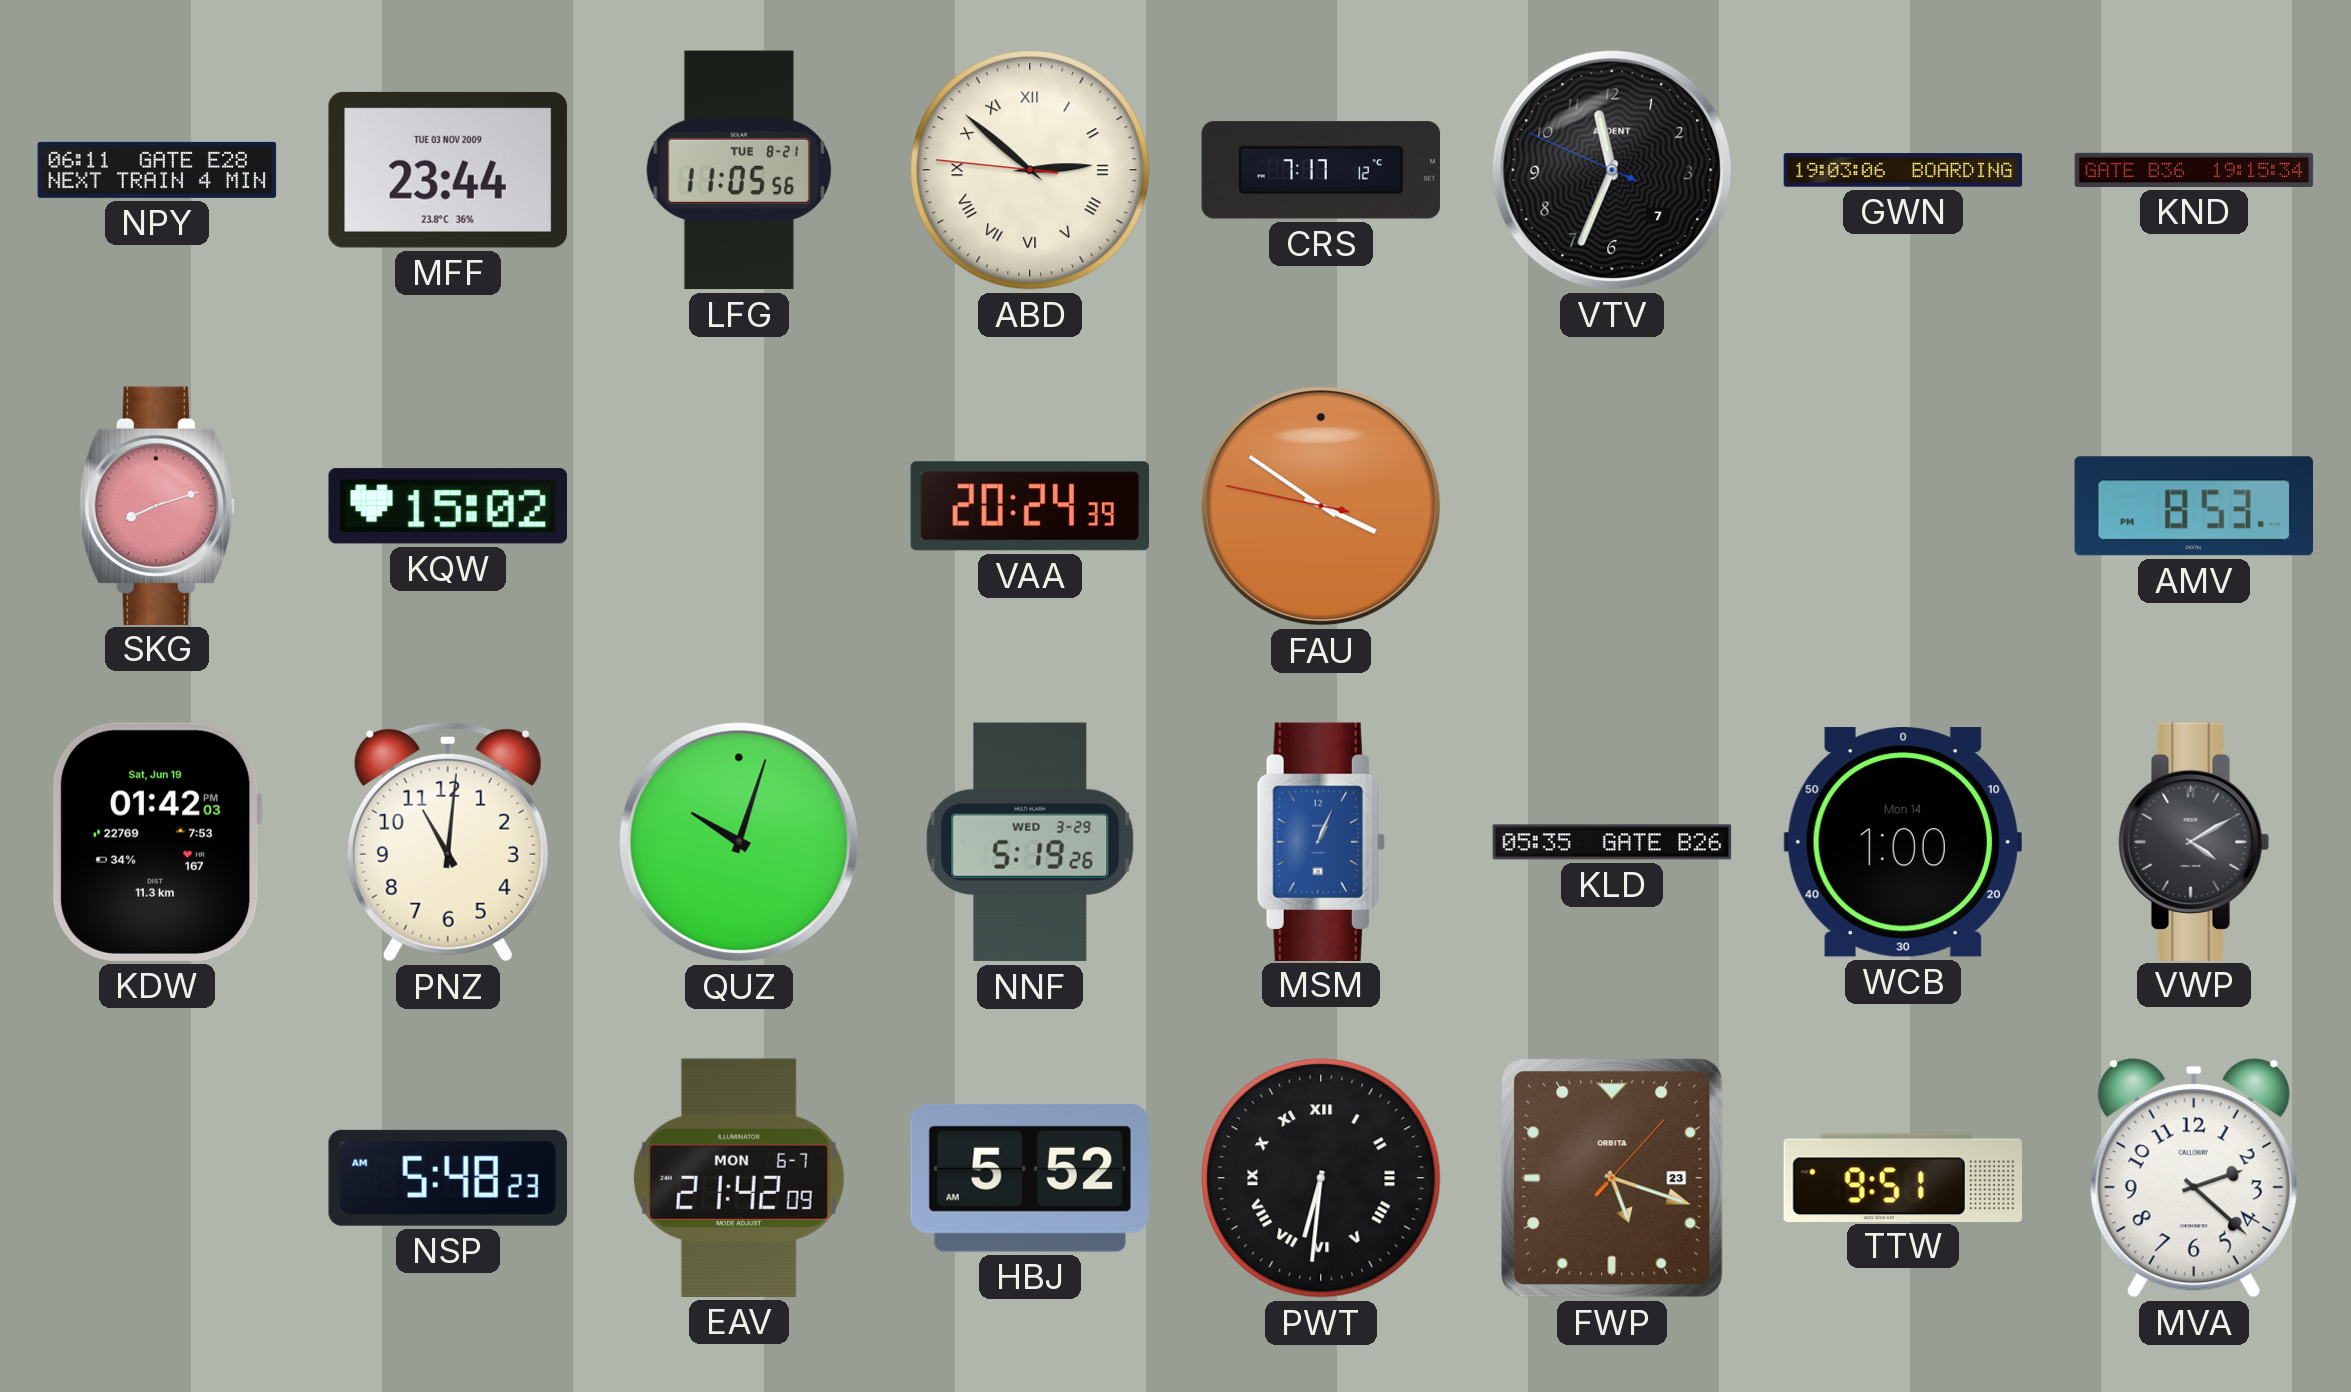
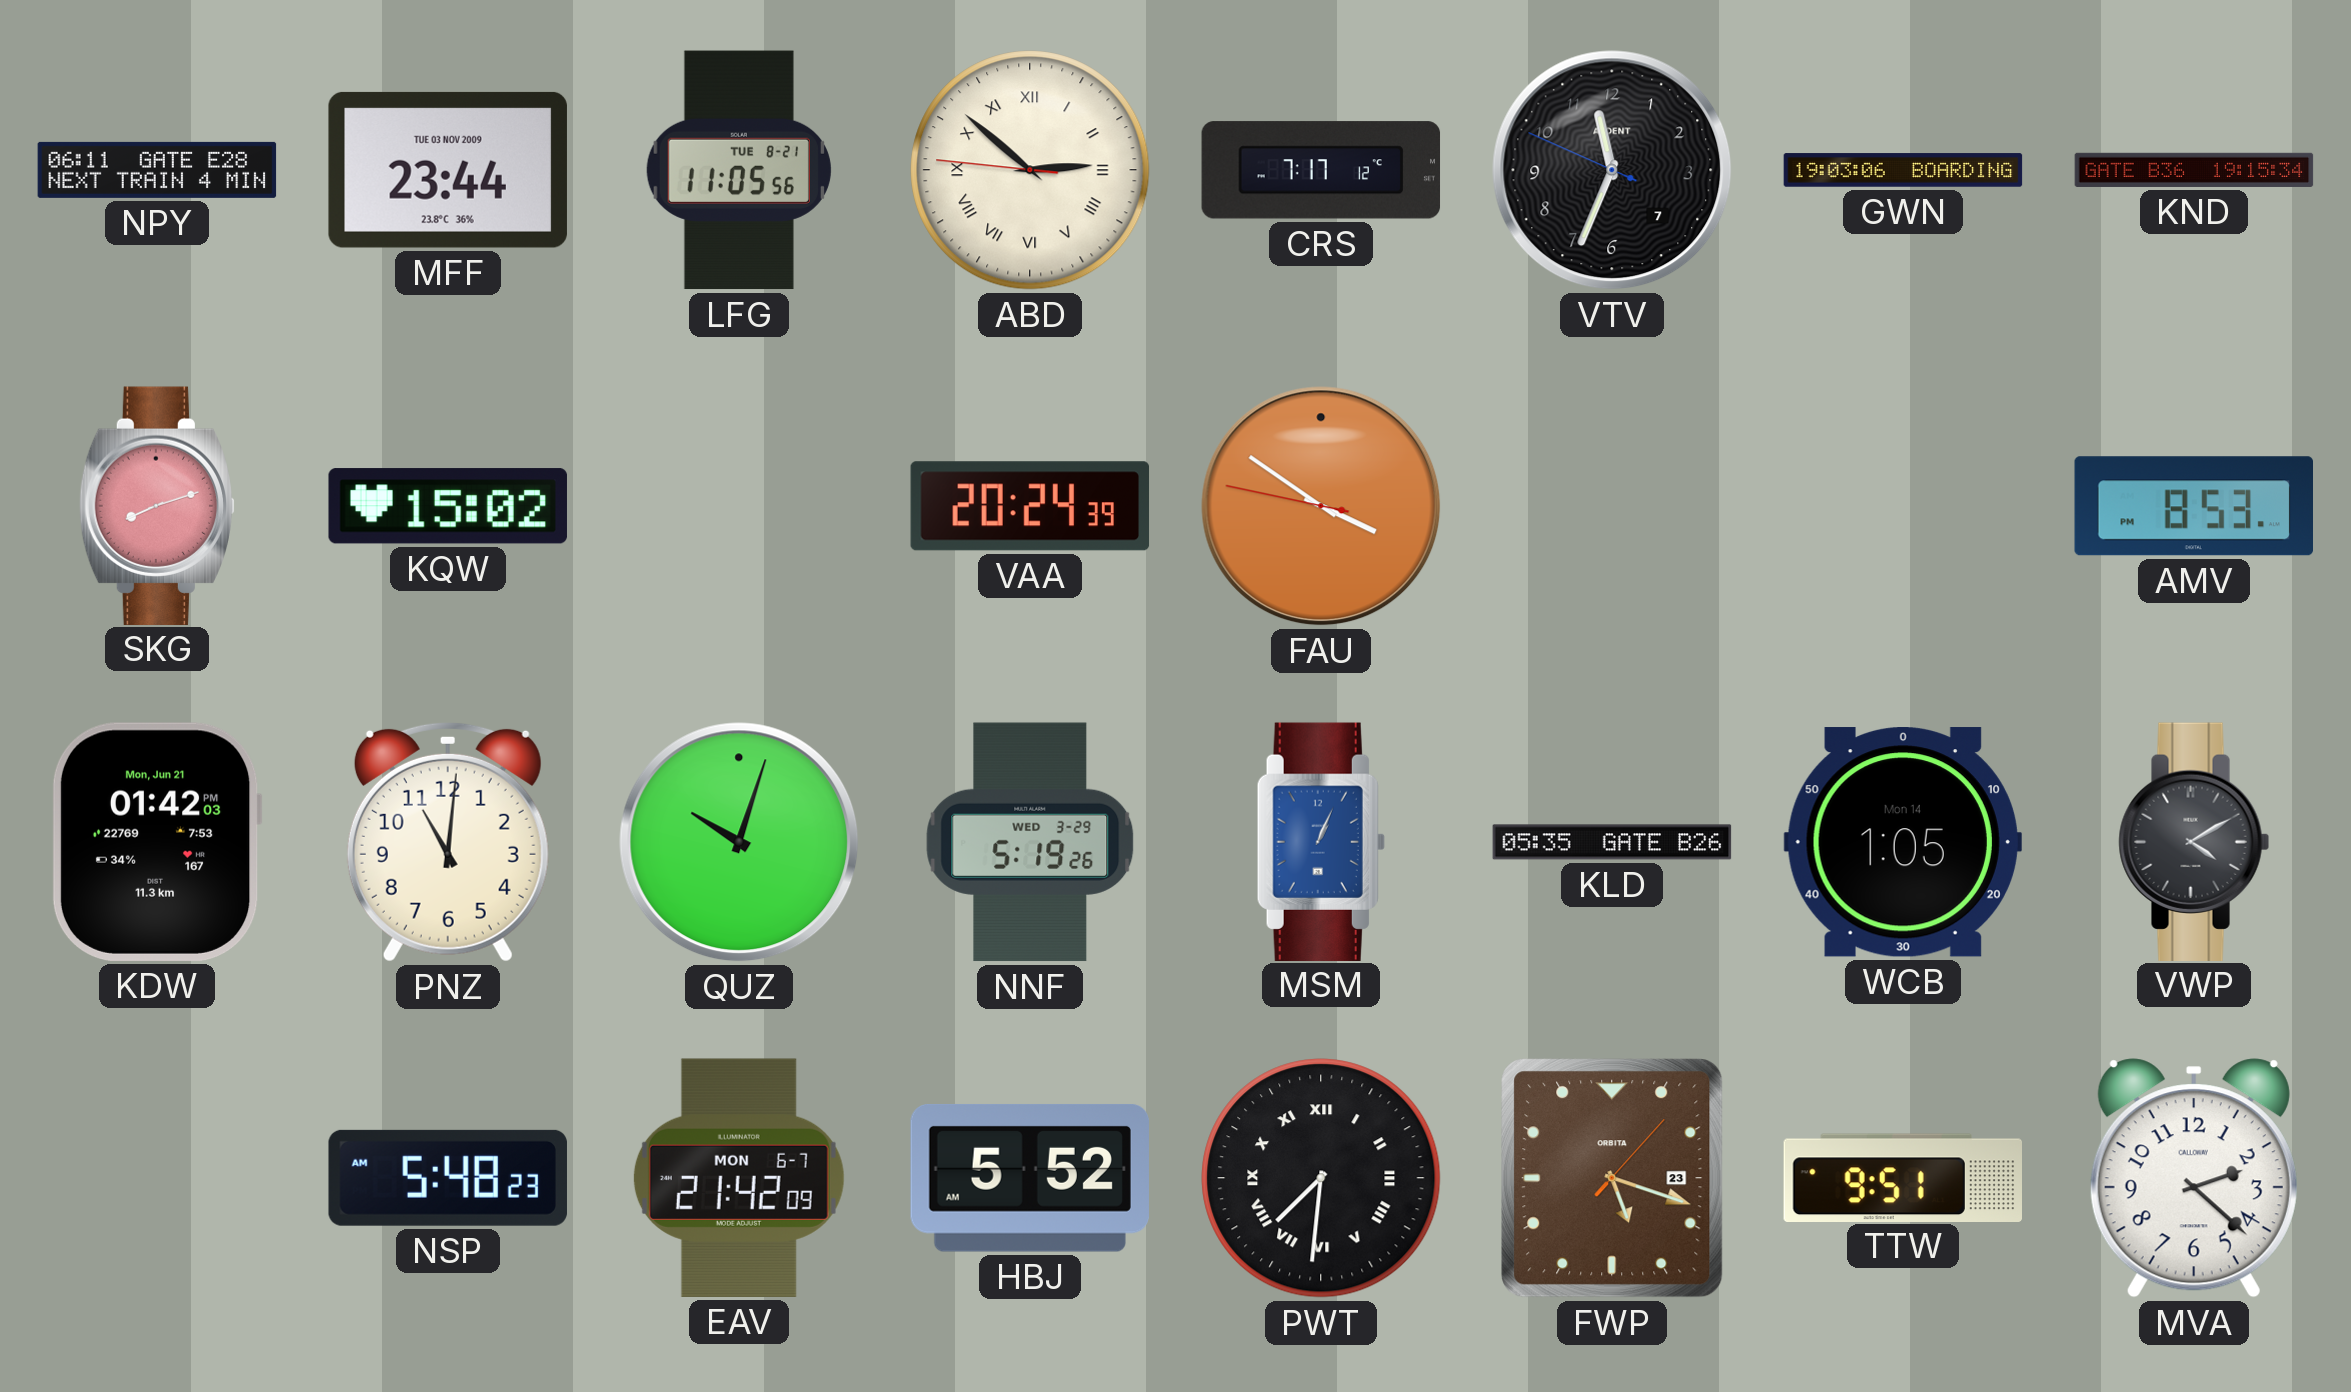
KDW date: Sat, Jun 19 -> Mon, Jun 21 (157, 842)
WCB: 1:00 -> 1:05 (1903, 842)
PWT: 6:31 -> 7:31 (1321, 1178)
